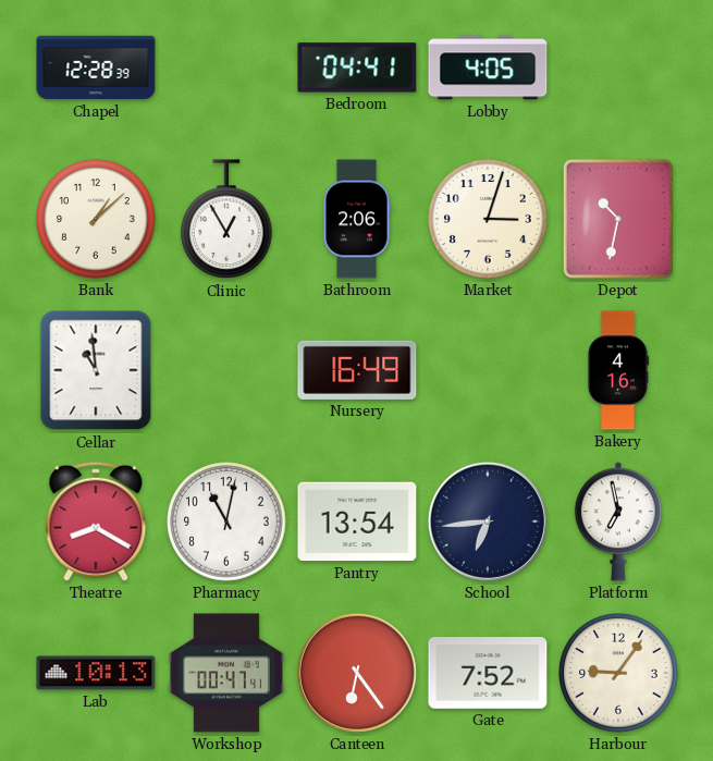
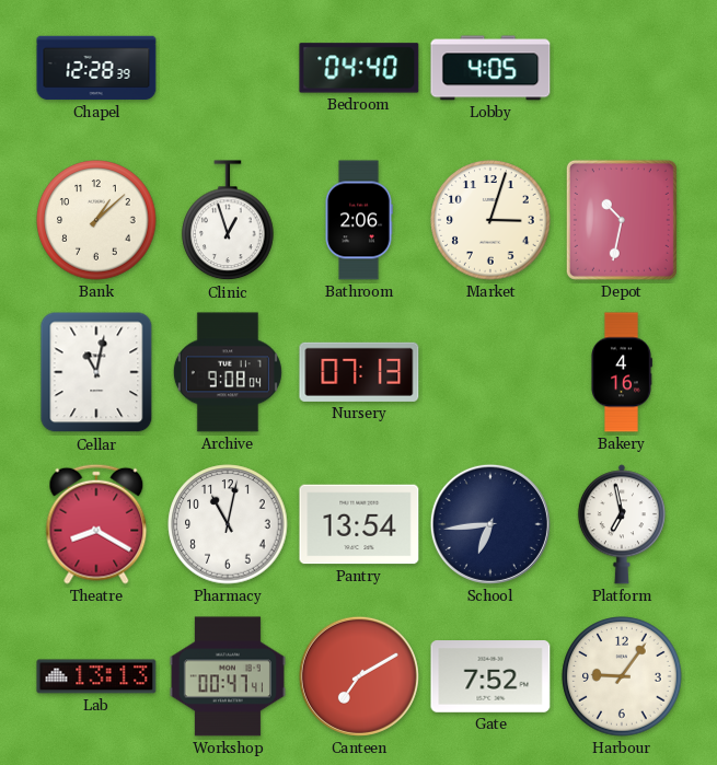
Bedroom: 04:41 -> 04:40 (359, 68)
Clinic: 12:55 -> 12:57 (228, 221)
Cellar: 10:59 -> 11:02 (96, 372)
Archive: none -> 9:08 (228, 372)
Nursery: 16:49 -> 07:13 (359, 372)
Lab: 10:13 -> 13:13 (96, 676)
Canteen: 6:24 -> 7:10 (359, 676)
